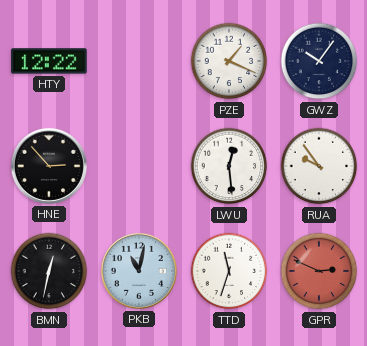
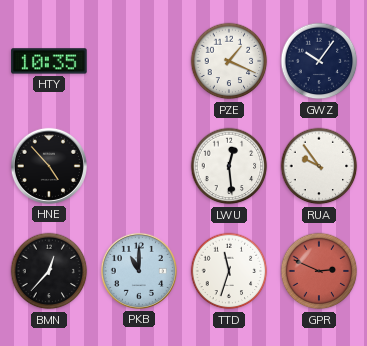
HTY: 12:22 -> 10:35 (49, 61)
HNE: 2:53 -> 4:53 (49, 166)
BMN: 12:32 -> 12:37 (49, 271)
PKB: 11:02 -> 11:00 (139, 271)
